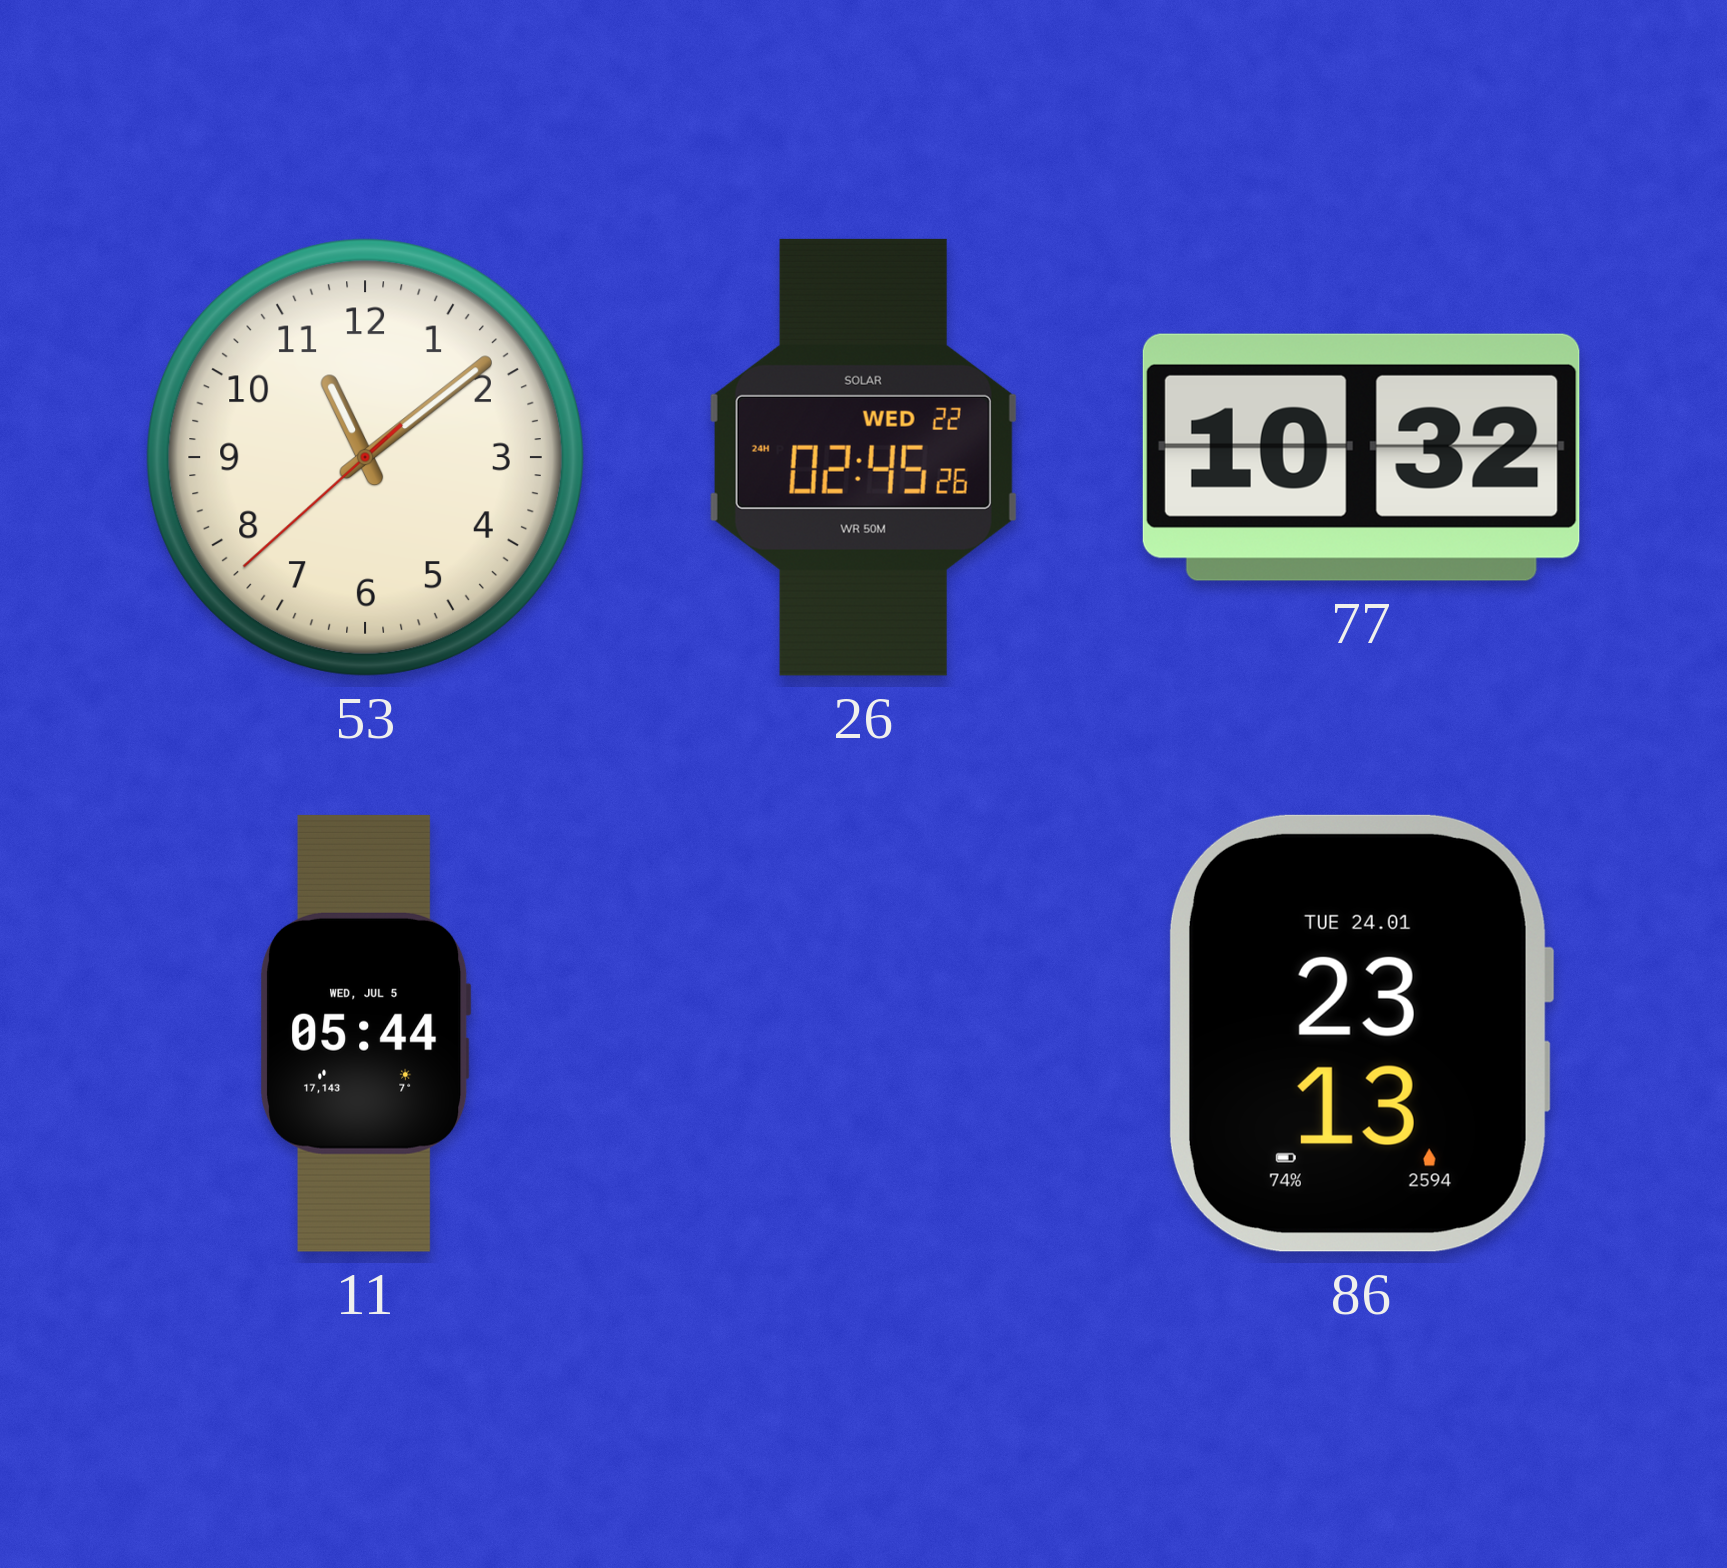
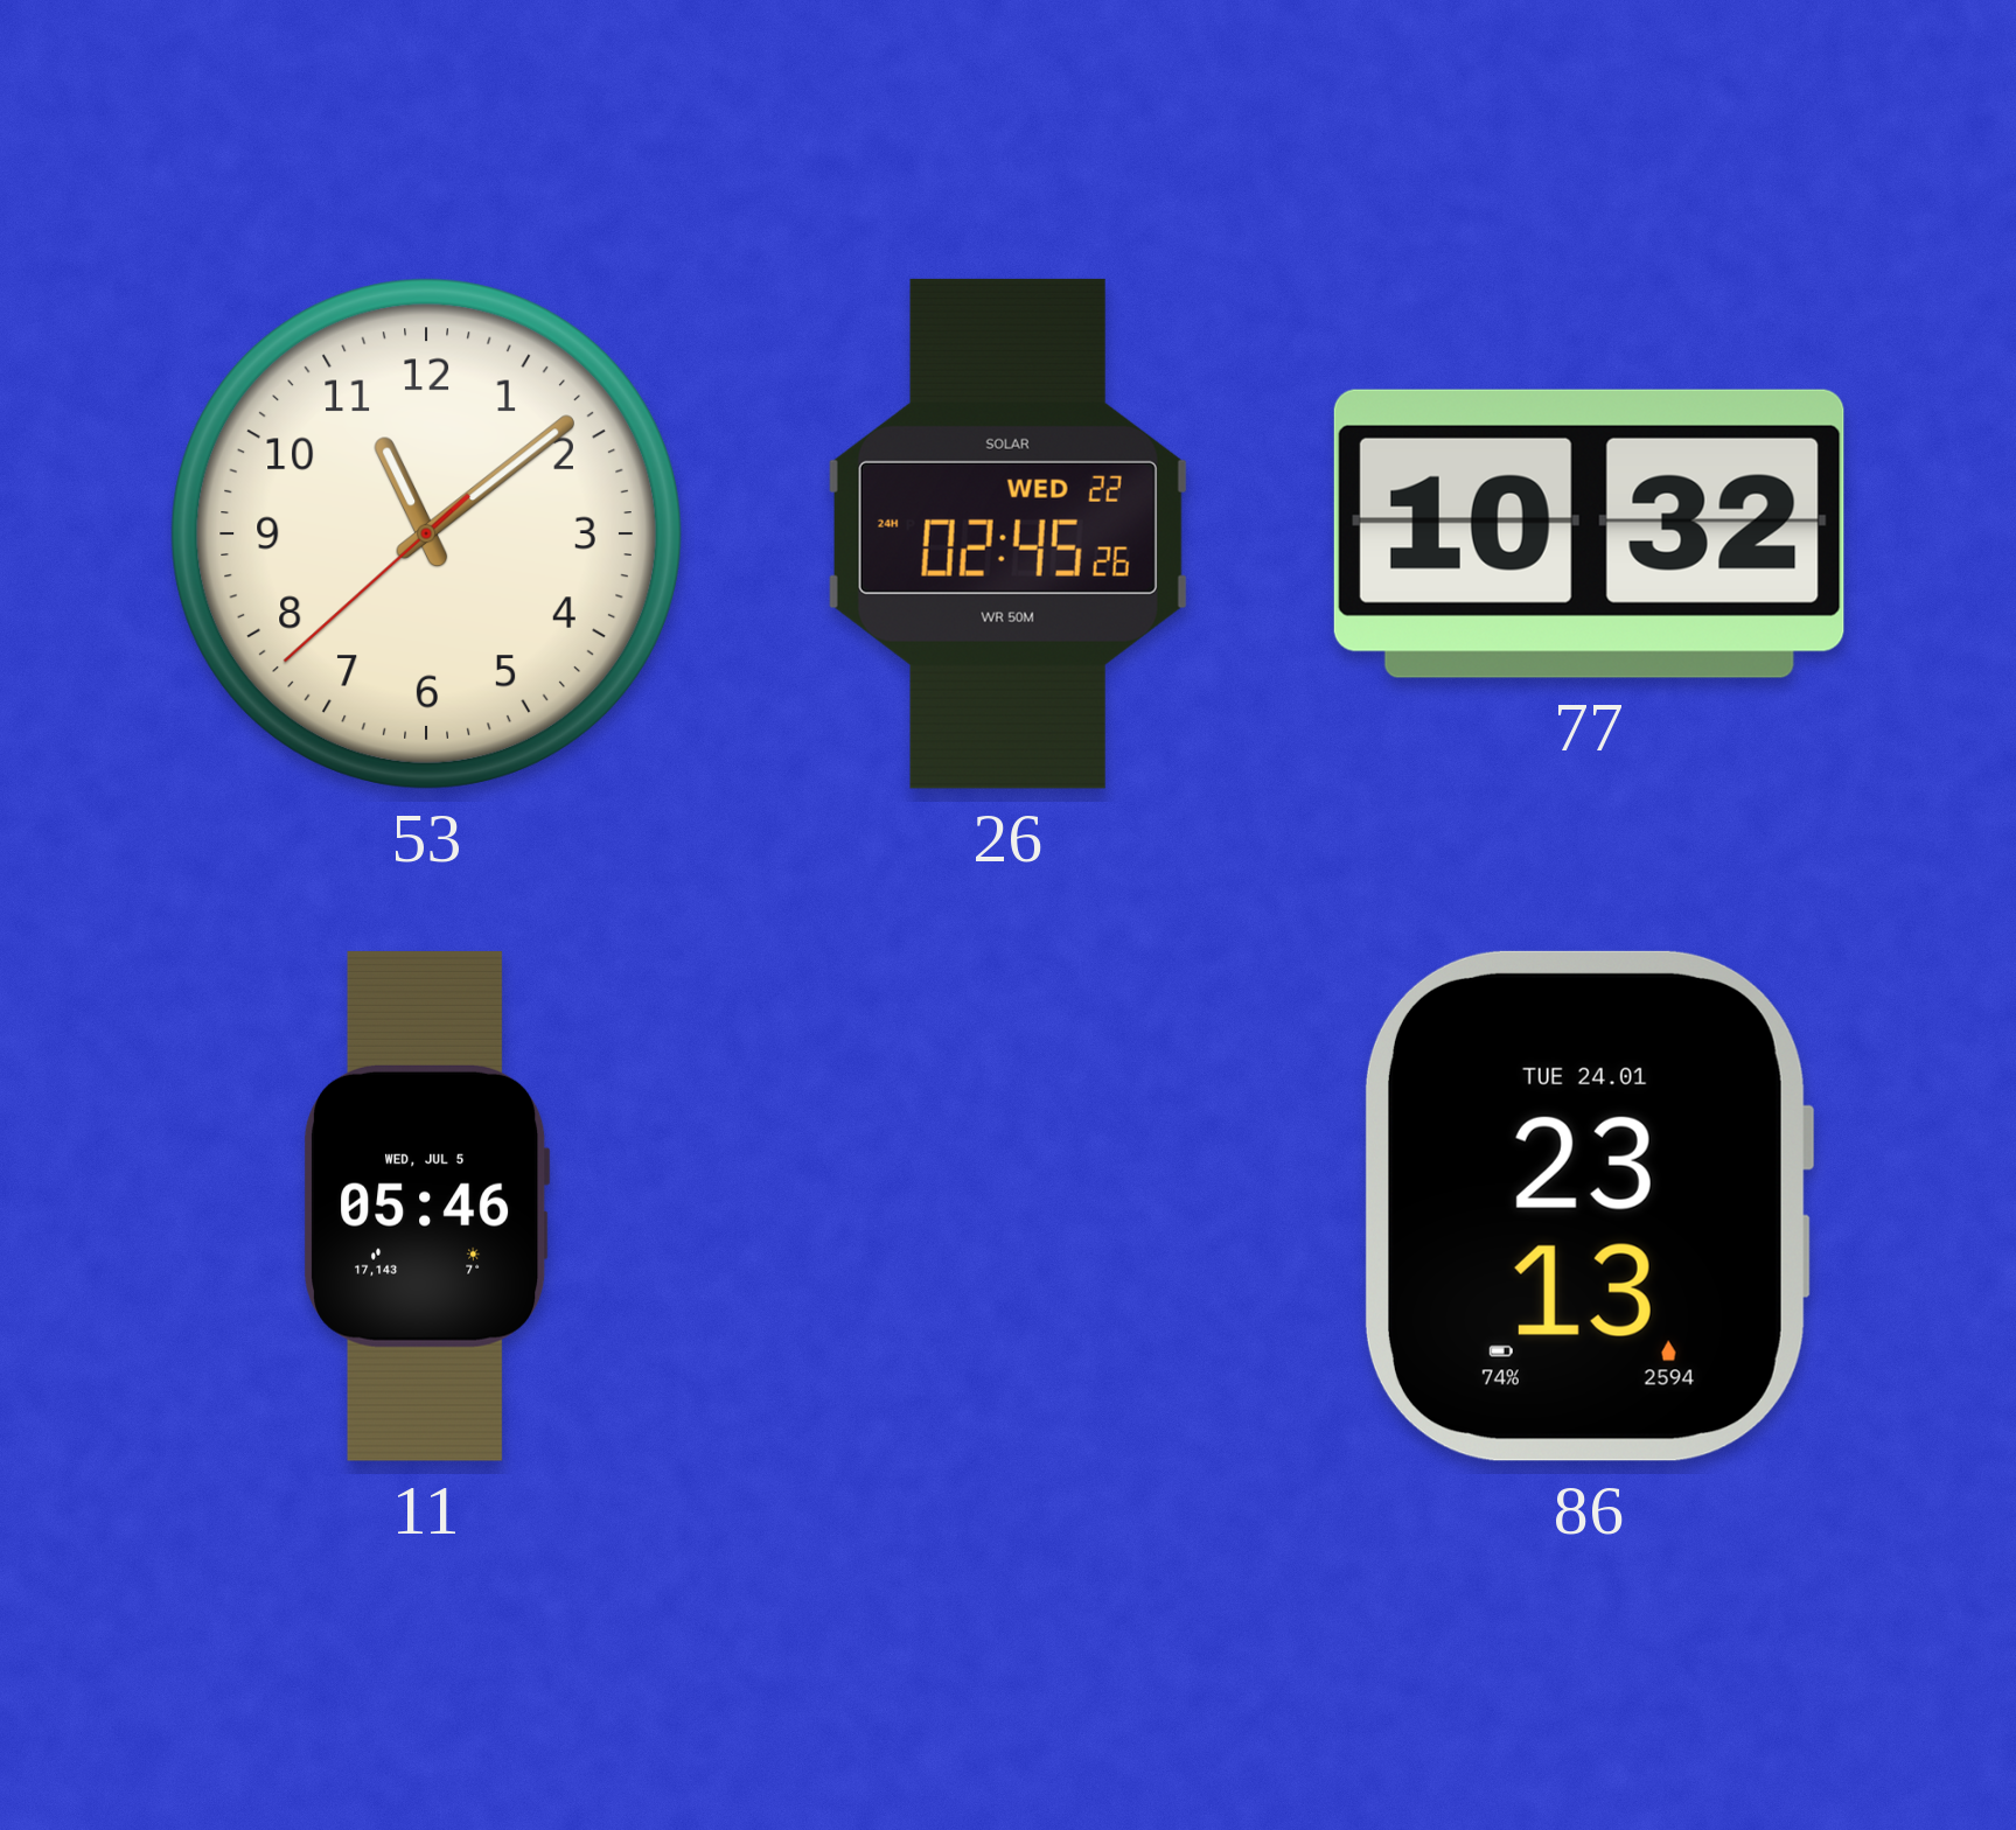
11: 05:44 -> 05:46 (427, 1206)
